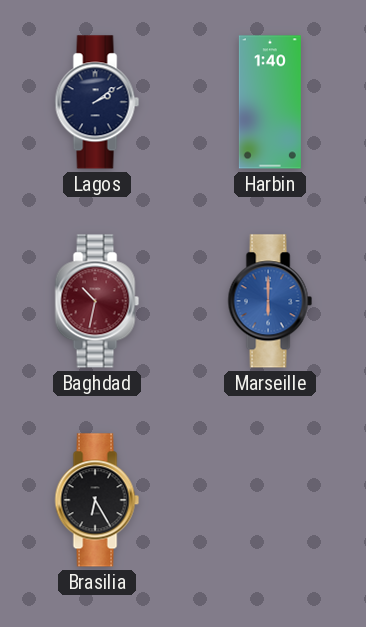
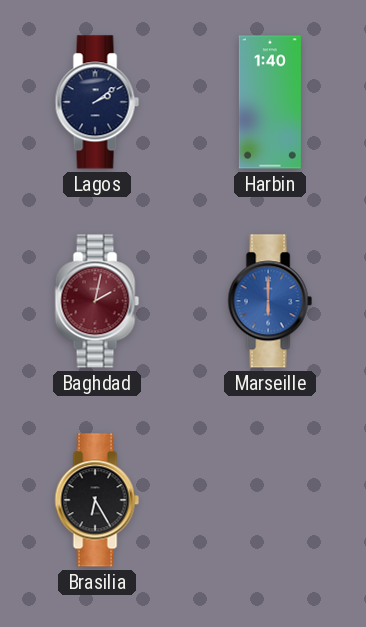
Baghdad: 10:32 -> 2:02 (97, 301)
